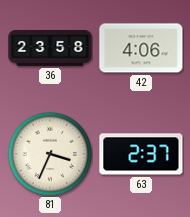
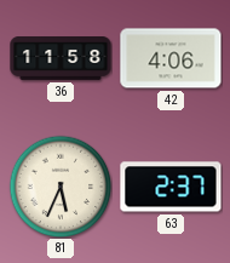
36: 23:58 -> 11:58 (61, 59)
81: 3:34 -> 5:34 (61, 187)
